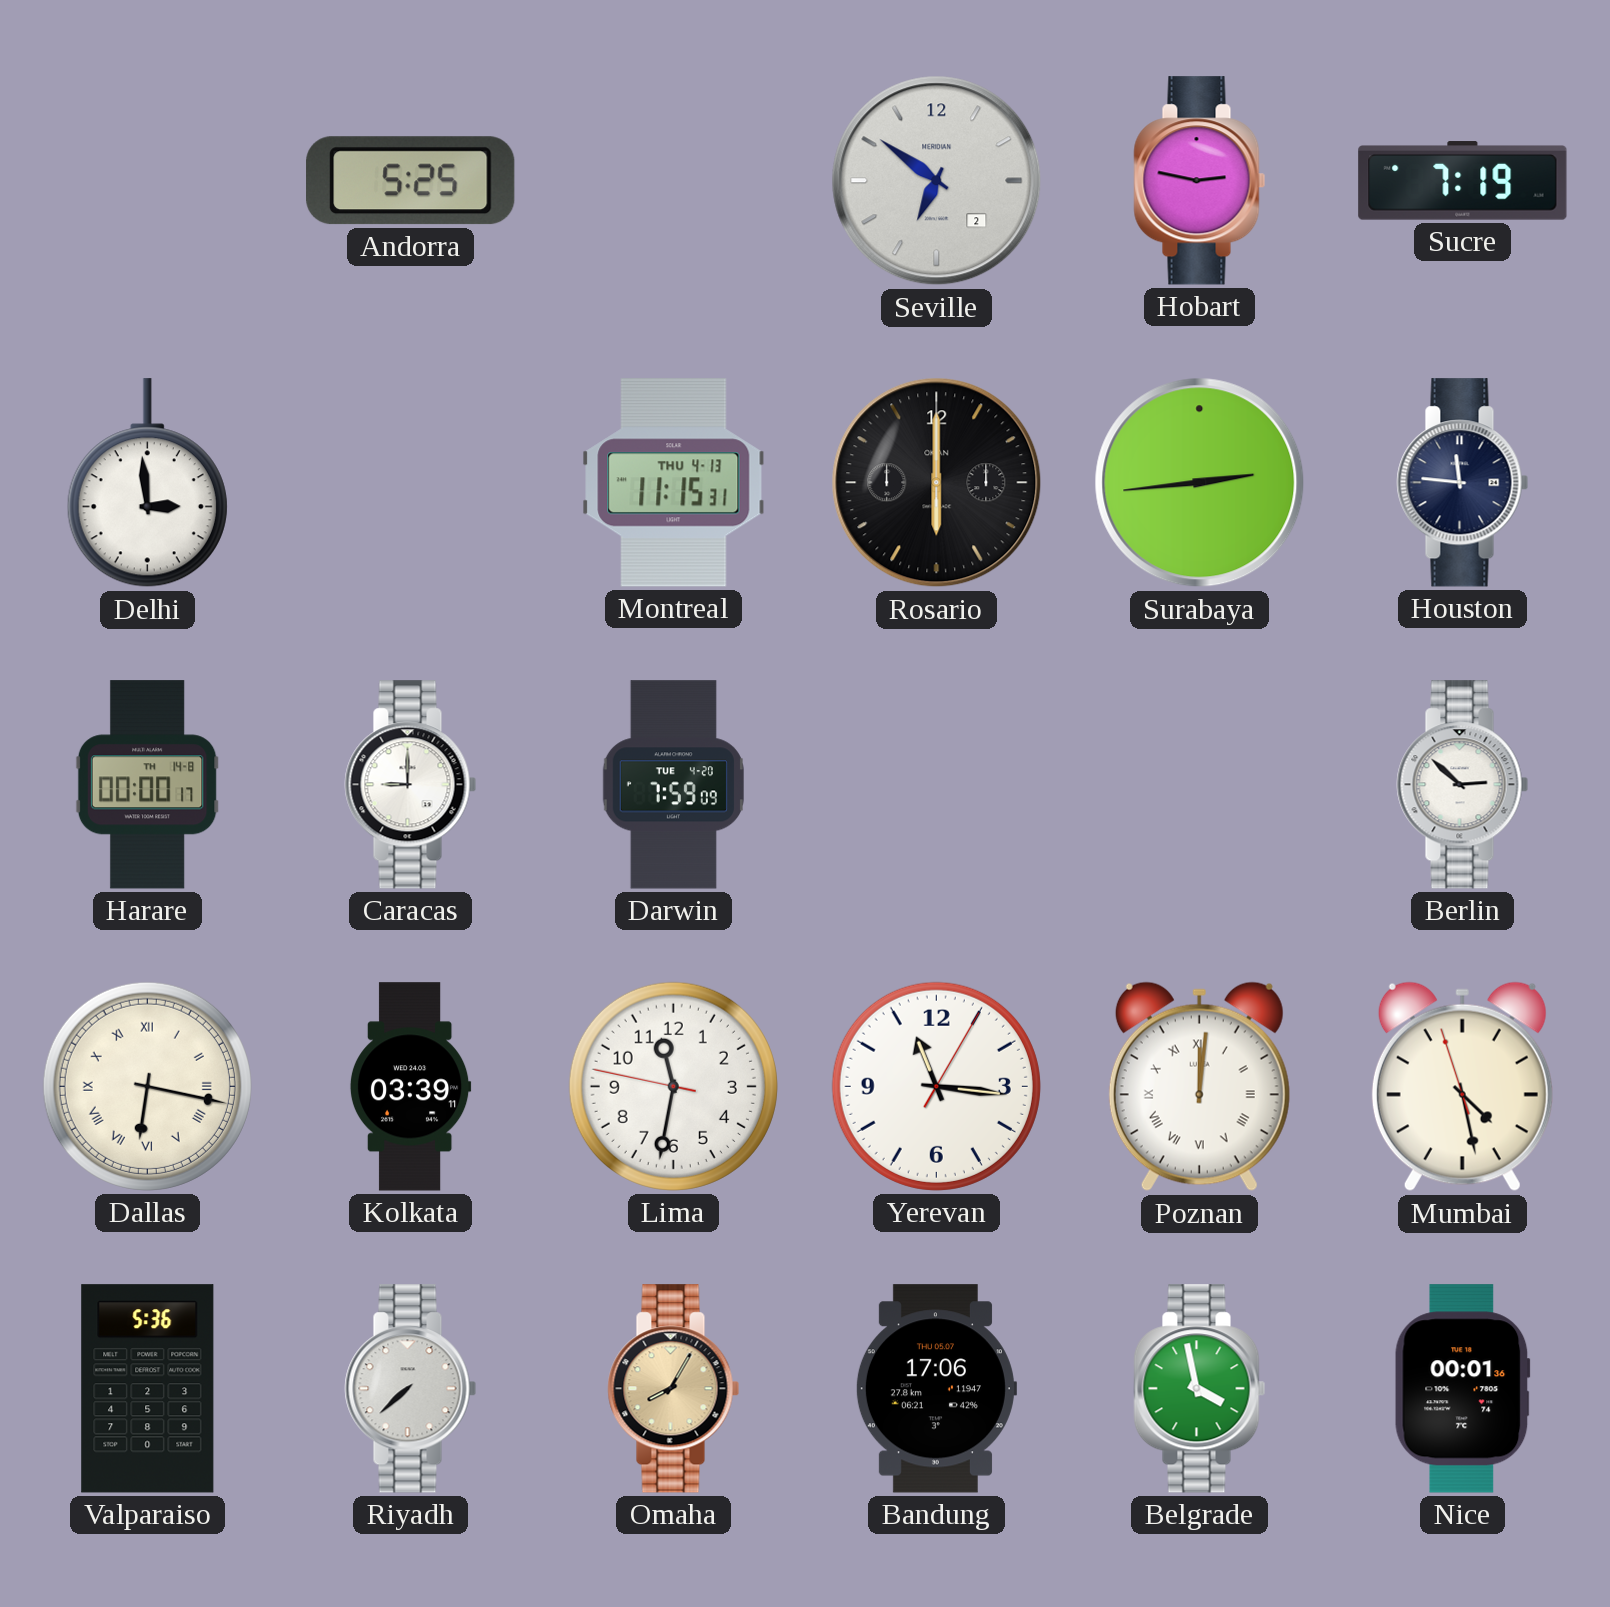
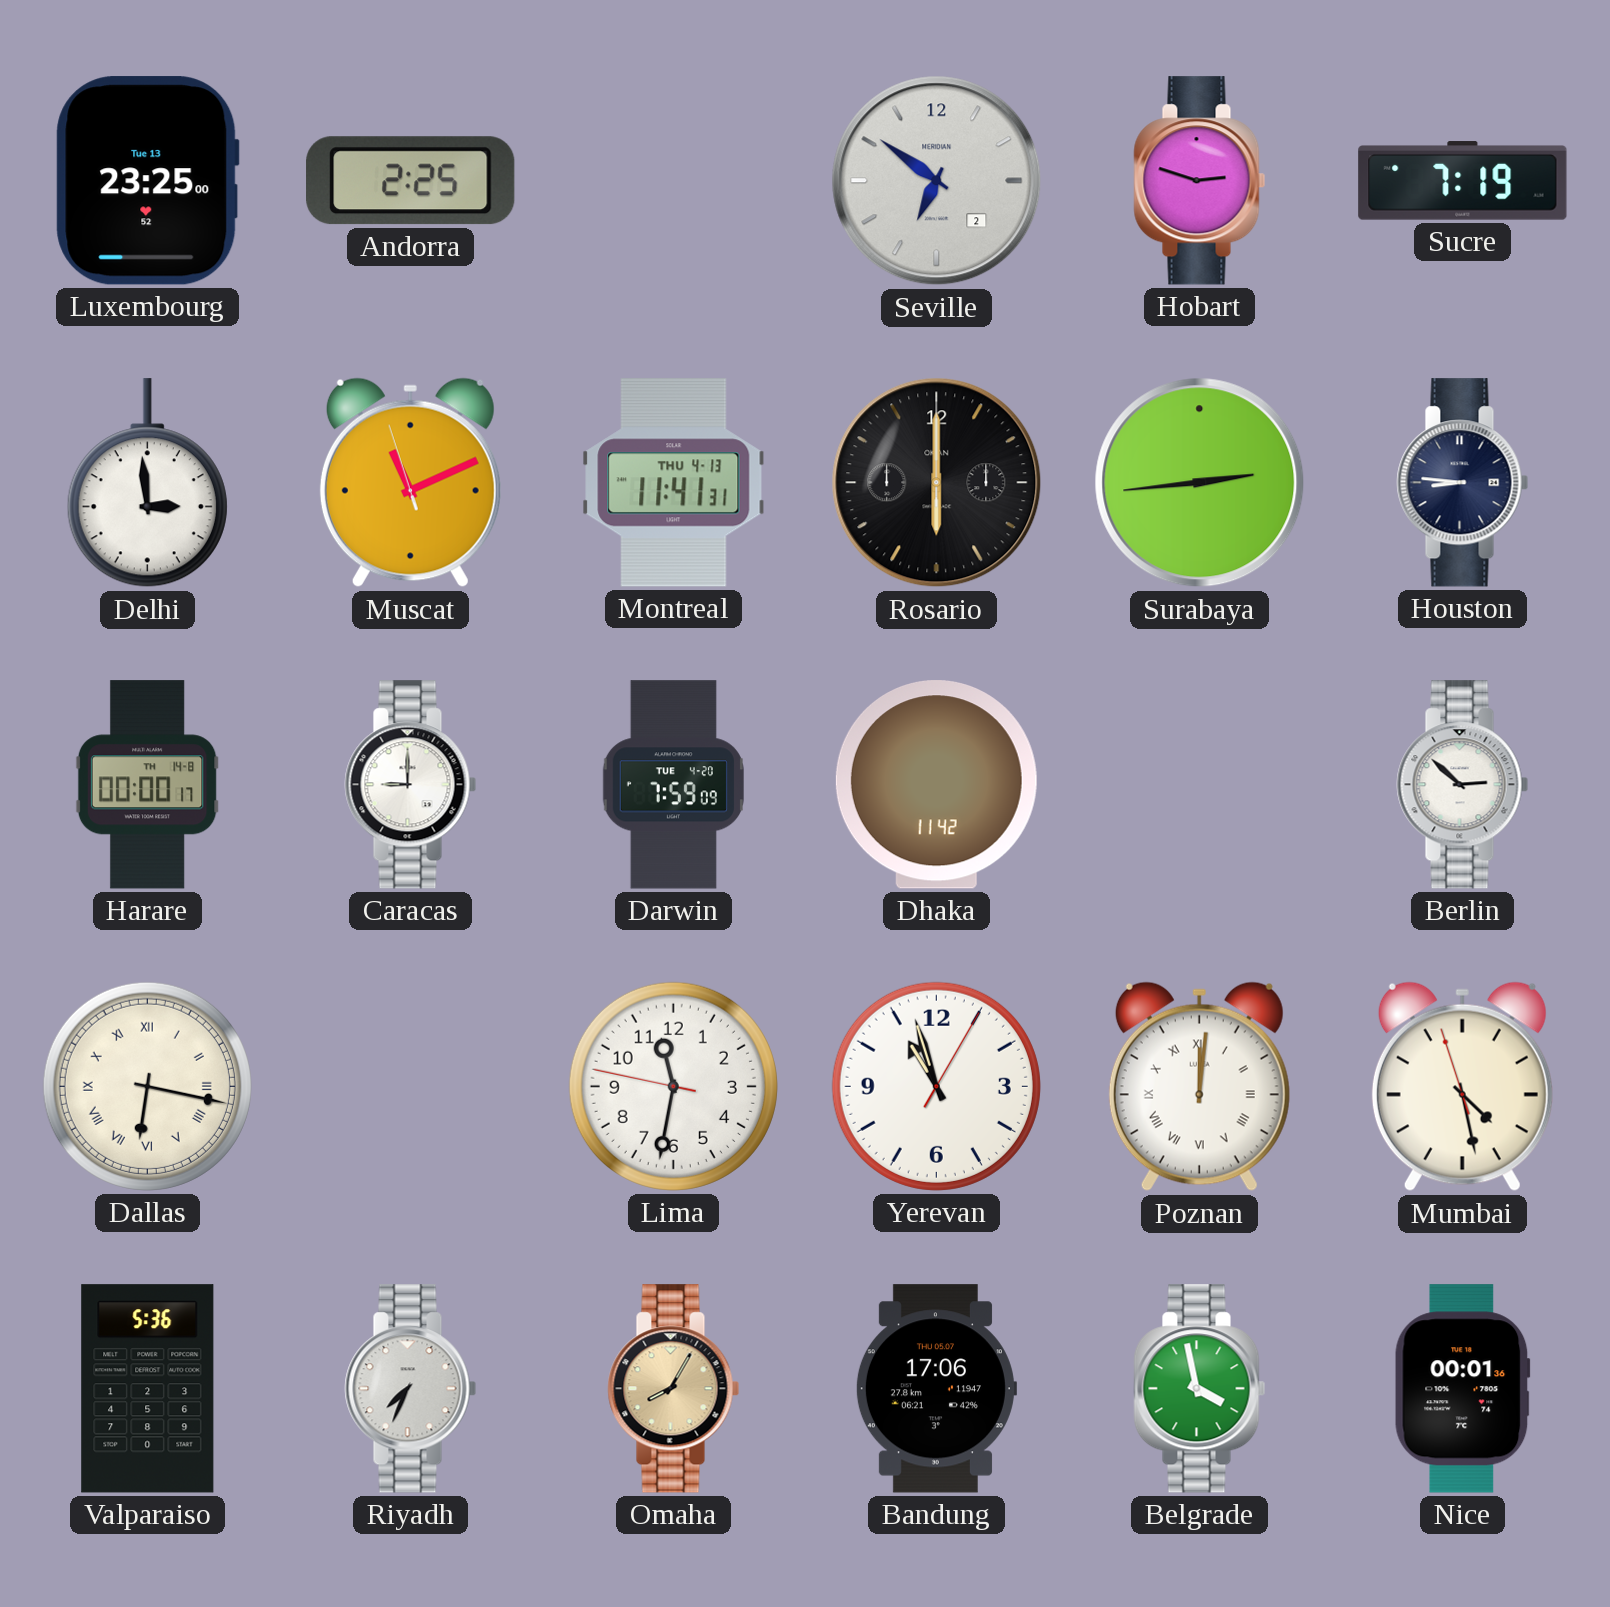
Luxembourg: none -> 23:25 (147, 181)
Andorra: 5:25 -> 2:25 (411, 181)
Hobart: 2:47 -> 2:48 (1200, 181)
Muscat: none -> 11:10 (410, 483)
Montreal: 11:15 -> 11:41 (674, 483)
Houston: 11:46 -> 8:46 (1463, 483)
Dhaka: none -> 11:42 (936, 785)
Kolkata: 03:39 -> none (410, 1087)
Yerevan: 11:16 -> 10:57 (936, 1086)
Riyadh: 7:38 -> 7:34 (411, 1389)
